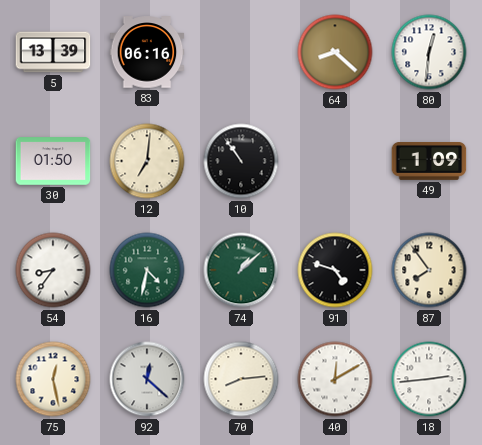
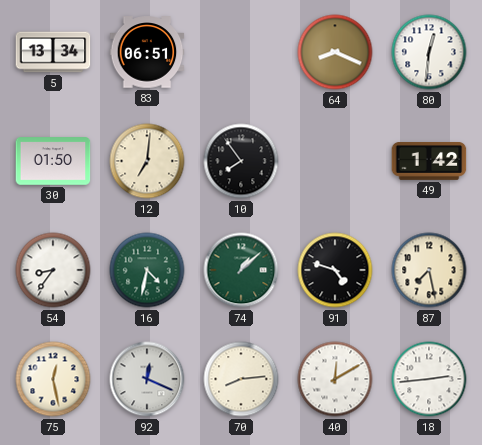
5: 13:39 -> 13:34 (53, 52)
83: 06:16 -> 06:51 (147, 52)
64: 8:22 -> 8:19 (335, 52)
10: 10:54 -> 7:54 (241, 161)
49: 1:09 -> 1:42 (429, 162)
87: 7:54 -> 7:28 (429, 270)
92: 12:22 -> 12:19 (147, 379)
